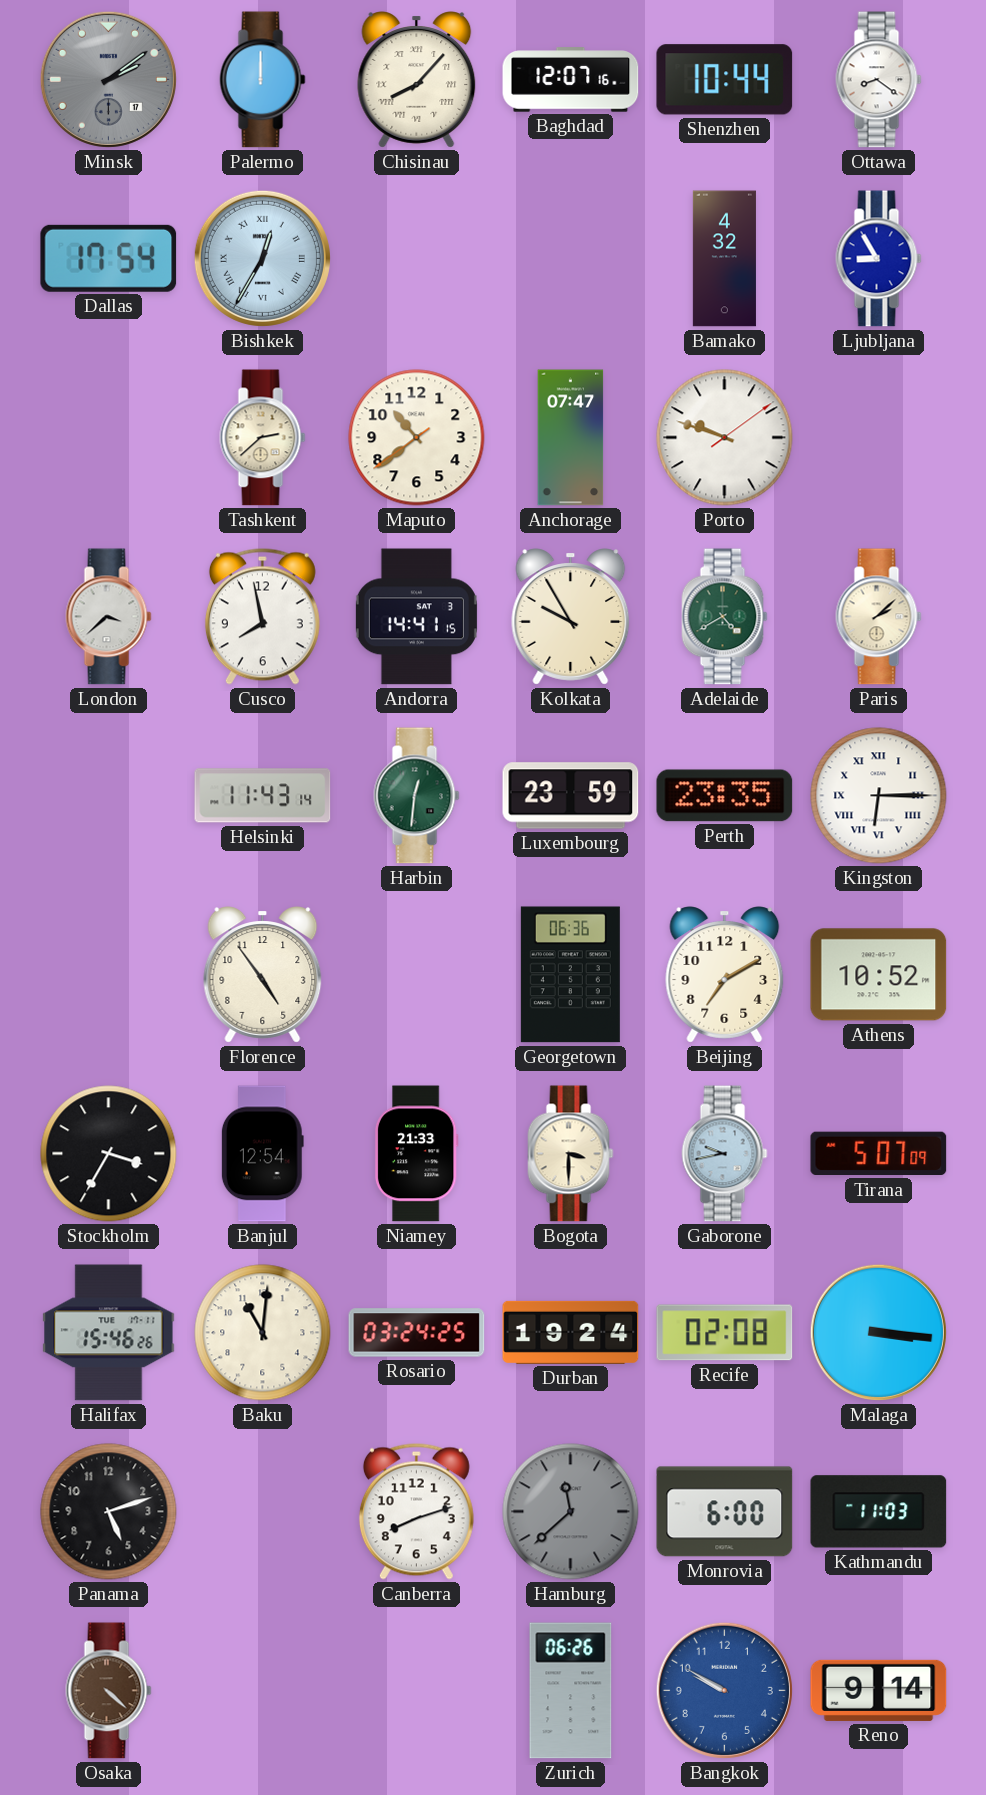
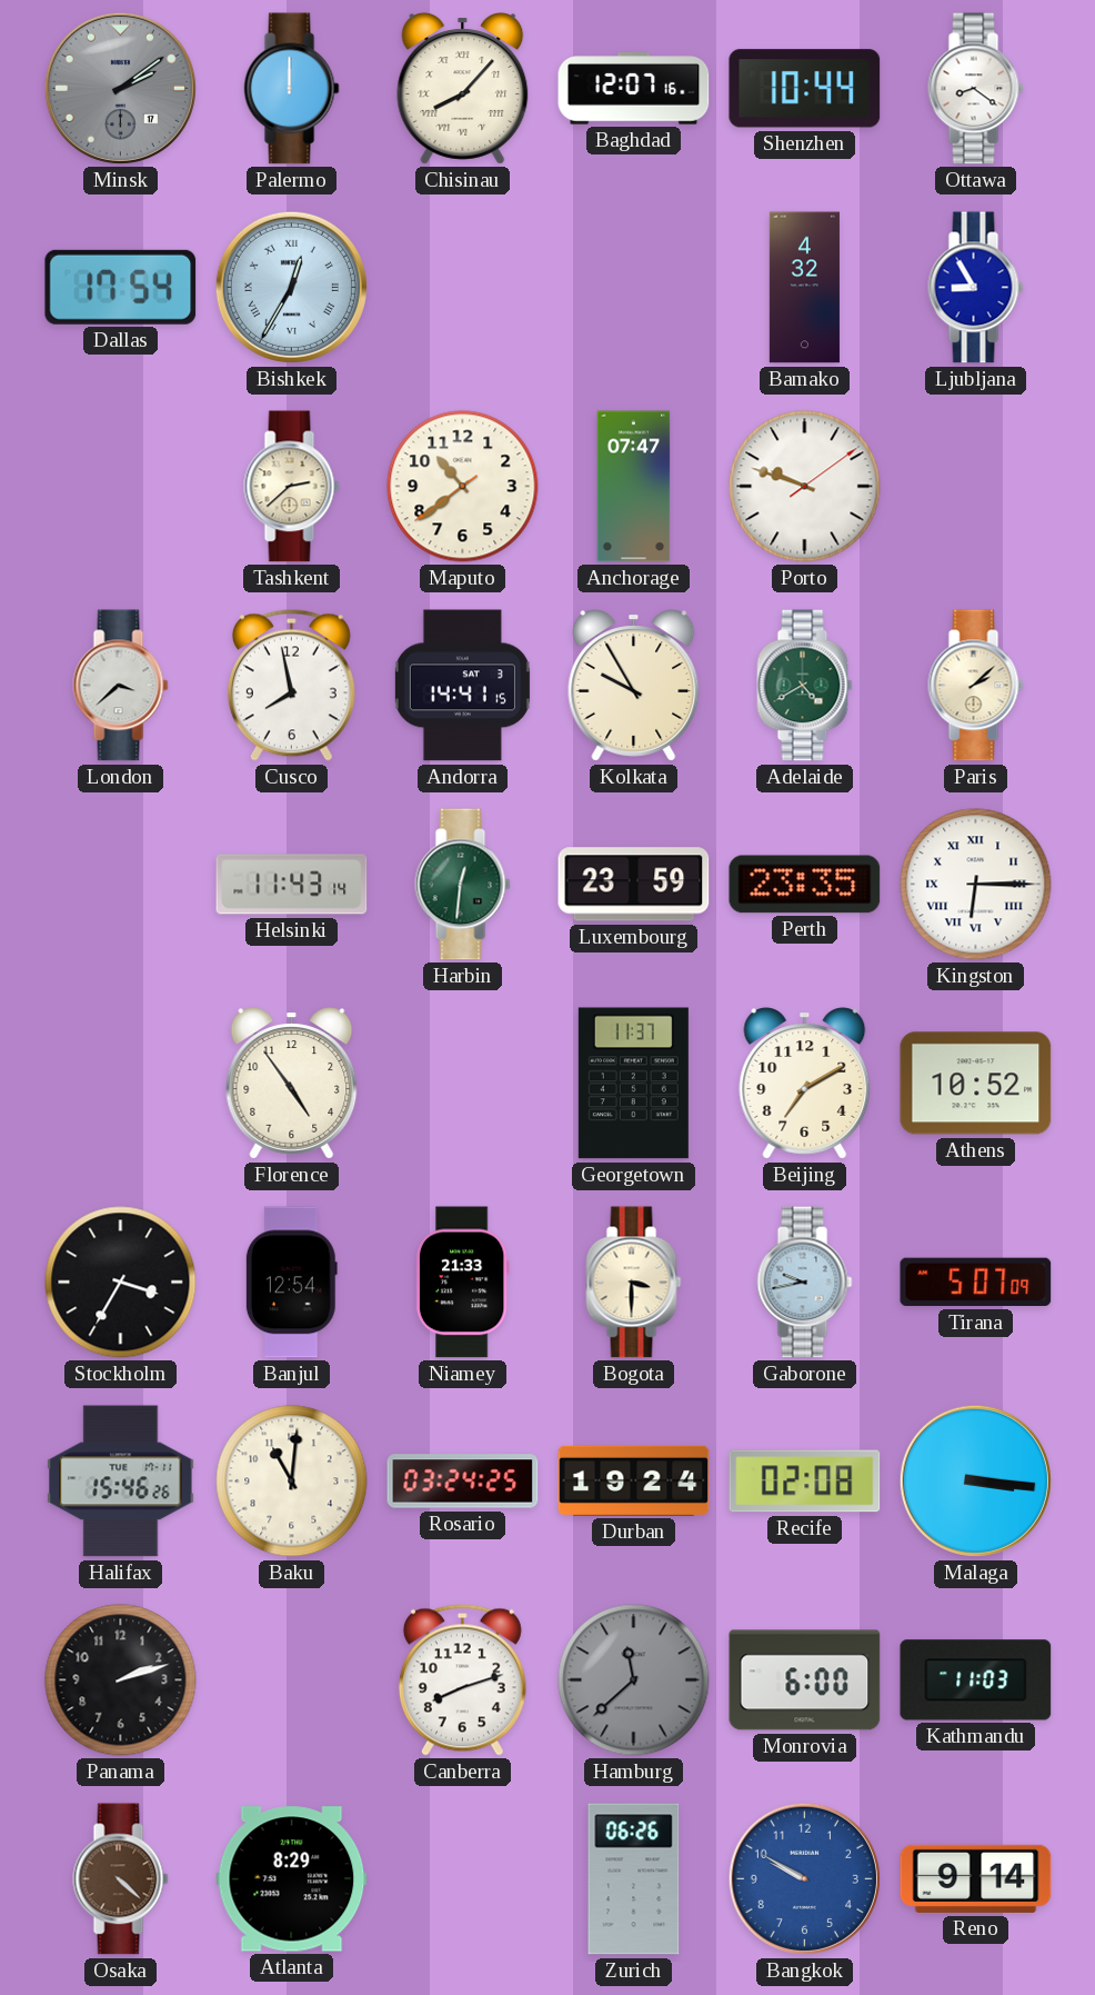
Georgetown: 06:36 -> 11:37 (633, 1084)
Panama: 5:12 -> 2:12 (121, 1680)
Atlanta: none -> 8:29 (292, 1879)
